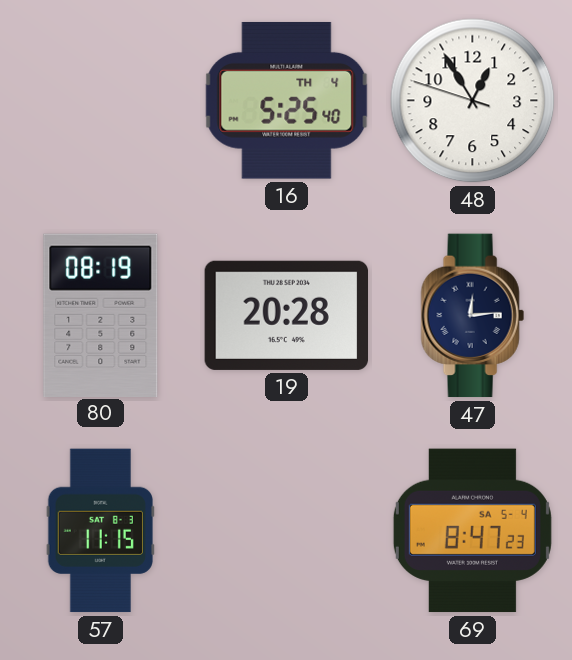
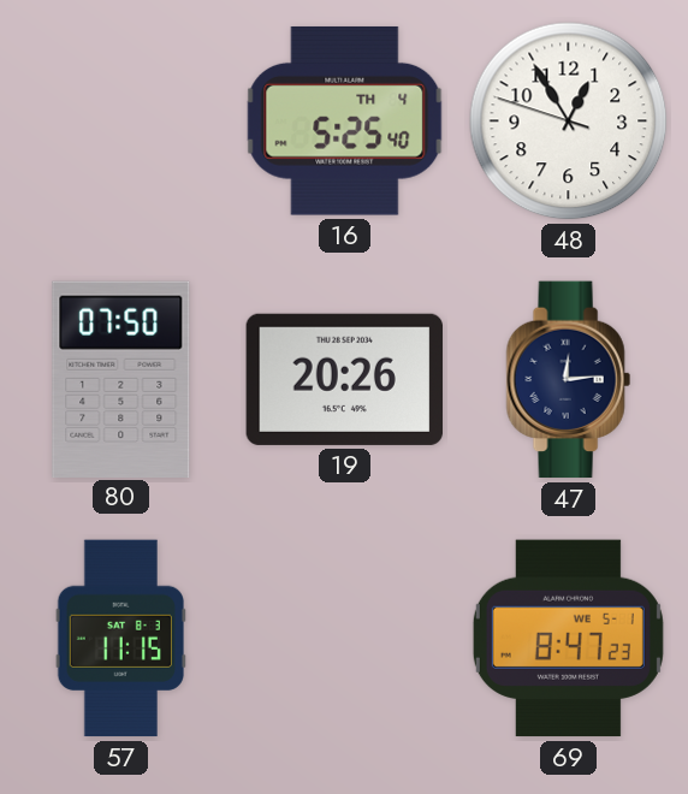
80: 08:19 -> 07:50 (121, 379)
19: 20:28 -> 20:26 (344, 379)
69 date: SA 5-4 -> WE 5-1 (568, 639)
